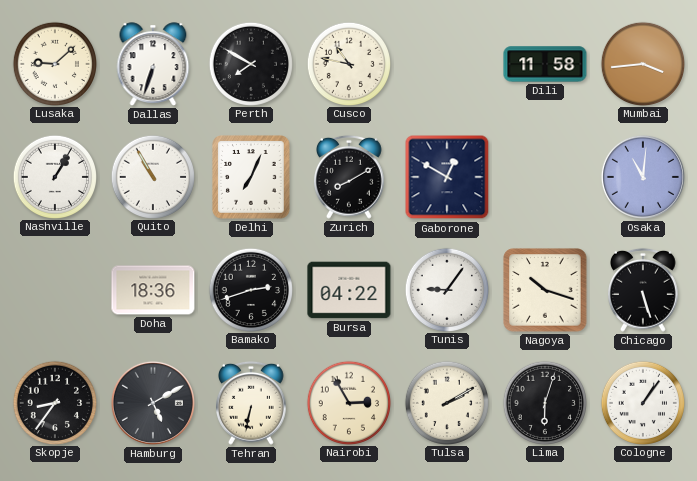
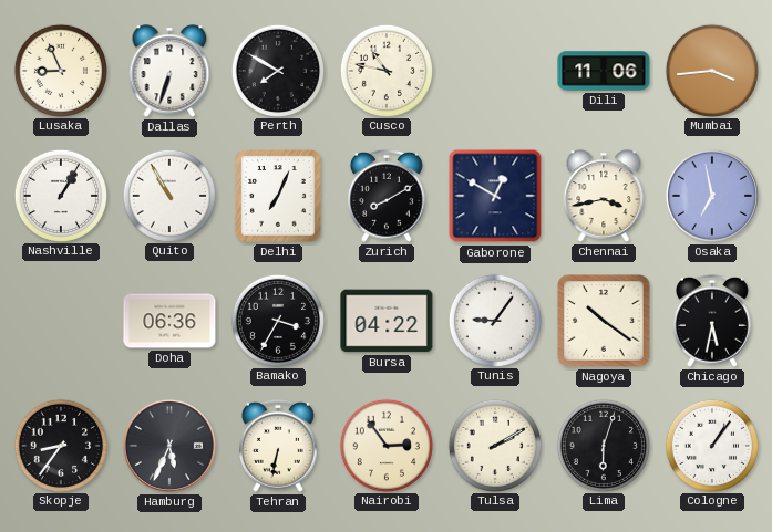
Lusaka: 9:08 -> 8:56 (60, 70)
Dili: 11:58 -> 11:06 (604, 71)
Chennai: none -> 3:43 (604, 196)
Osaka: 11:01 -> 6:58 (712, 196)
Doha: 18:36 -> 06:36 (169, 321)
Bamako: 2:42 -> 3:35 (277, 320)
Nagoya: 10:18 -> 10:21 (604, 321)
Chicago: 5:27 -> 5:32 (713, 321)
Hamburg: 5:10 -> 5:34 (169, 446)
Nairobi: 2:55 -> 2:54 (385, 445)
